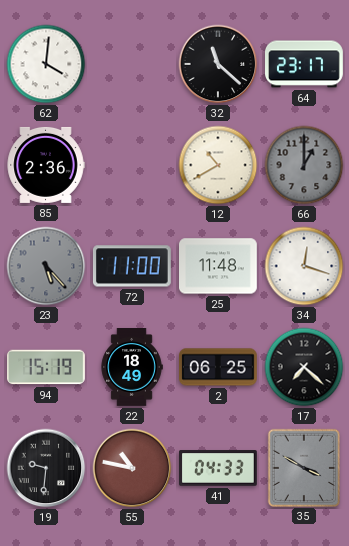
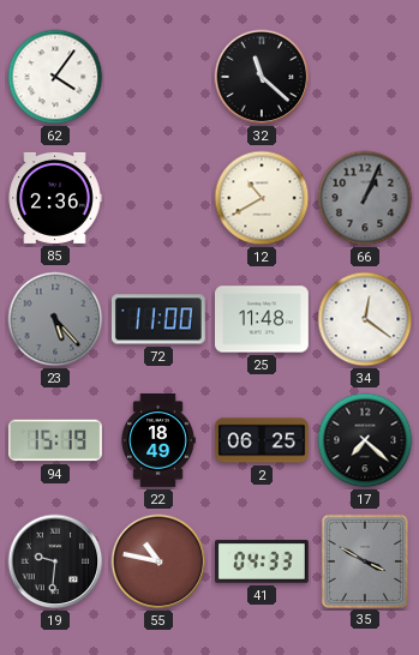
62: 4:01 -> 4:06 (55, 77)
64: 23:17 -> none (305, 64)
66: 1:00 -> 1:04 (365, 198)
34: 12:18 -> 12:21 (365, 319)
